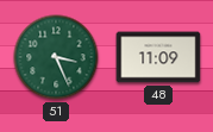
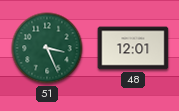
48: 11:09 -> 12:01 (133, 48)
